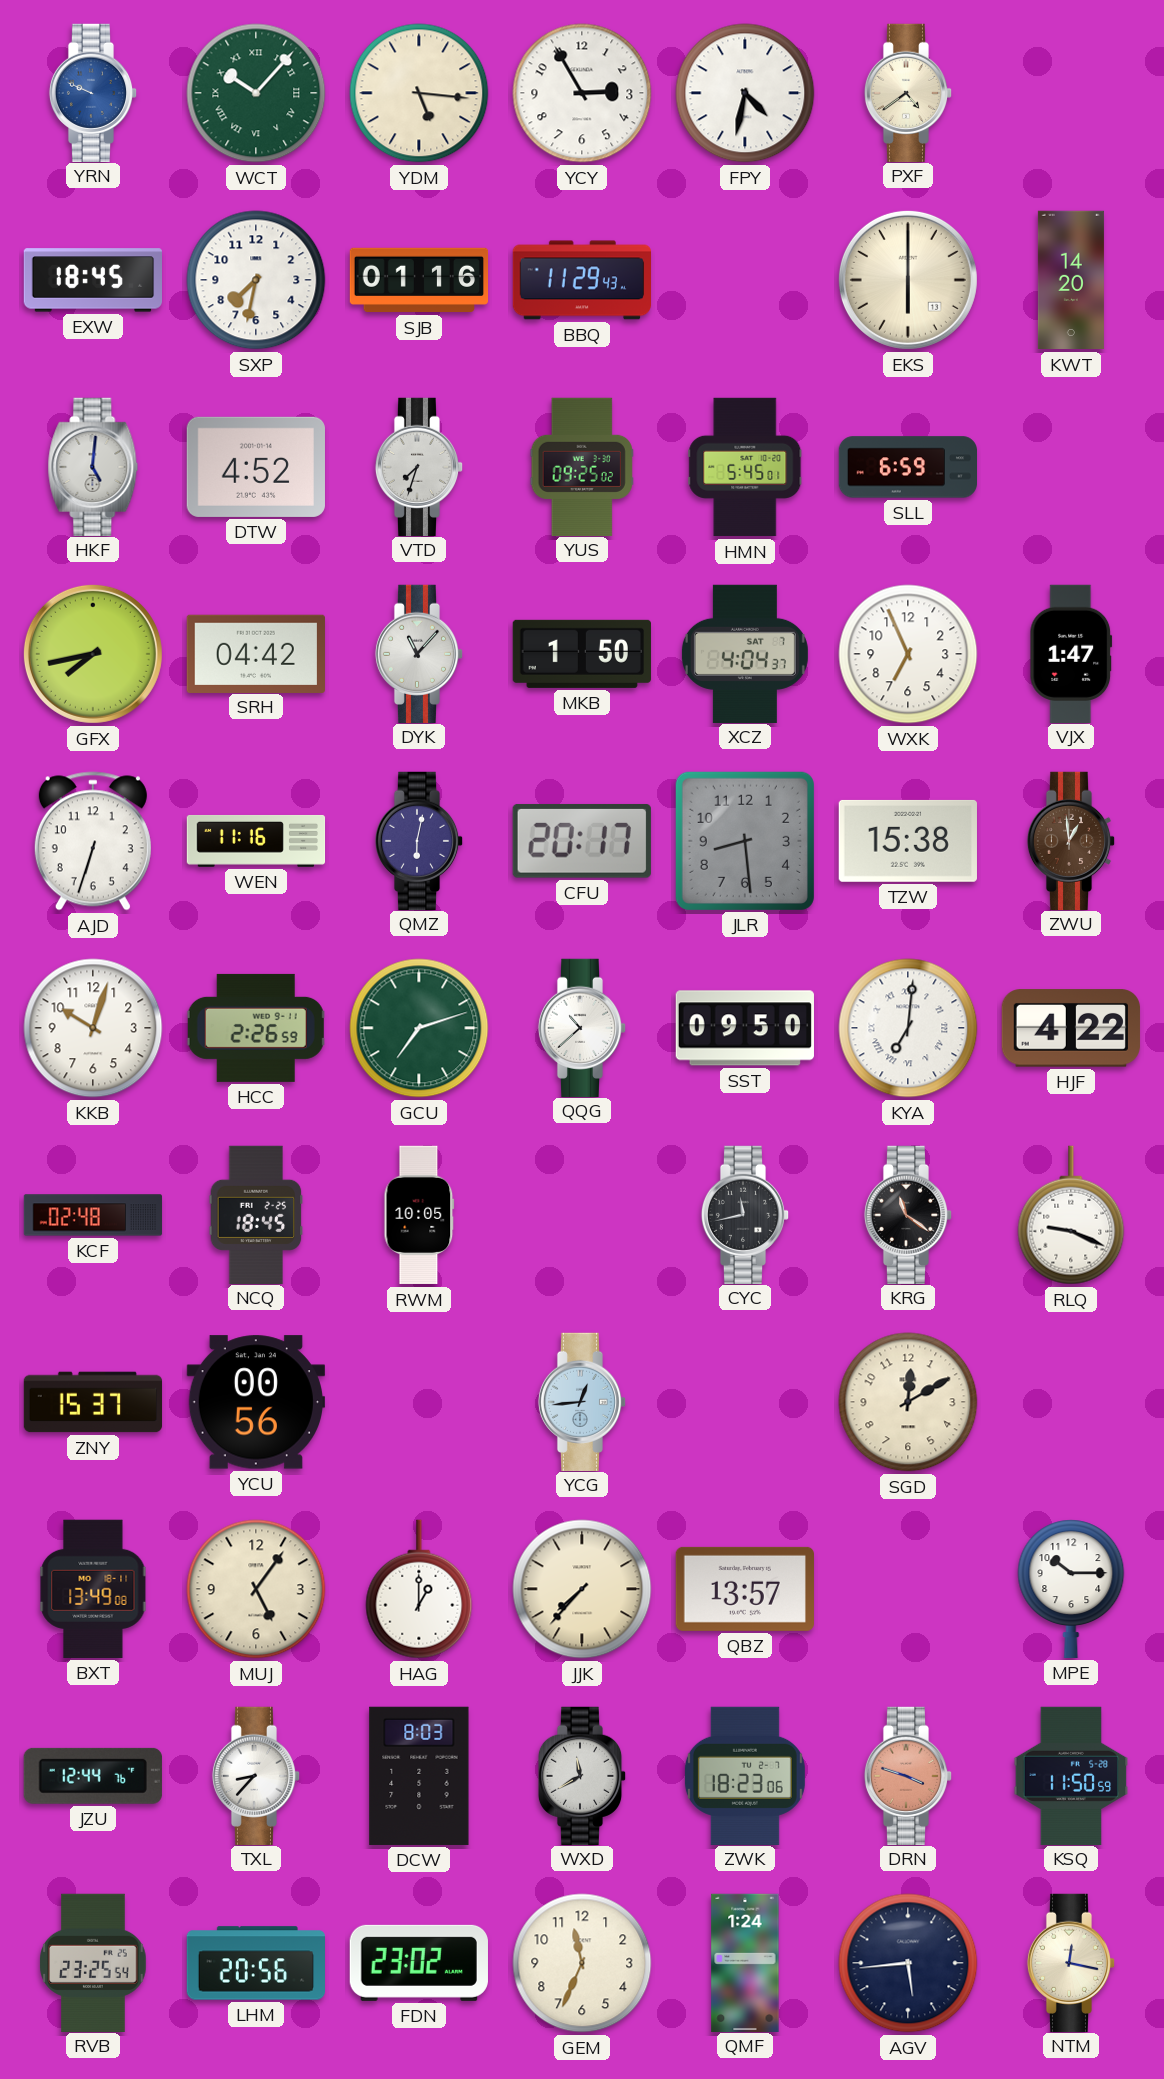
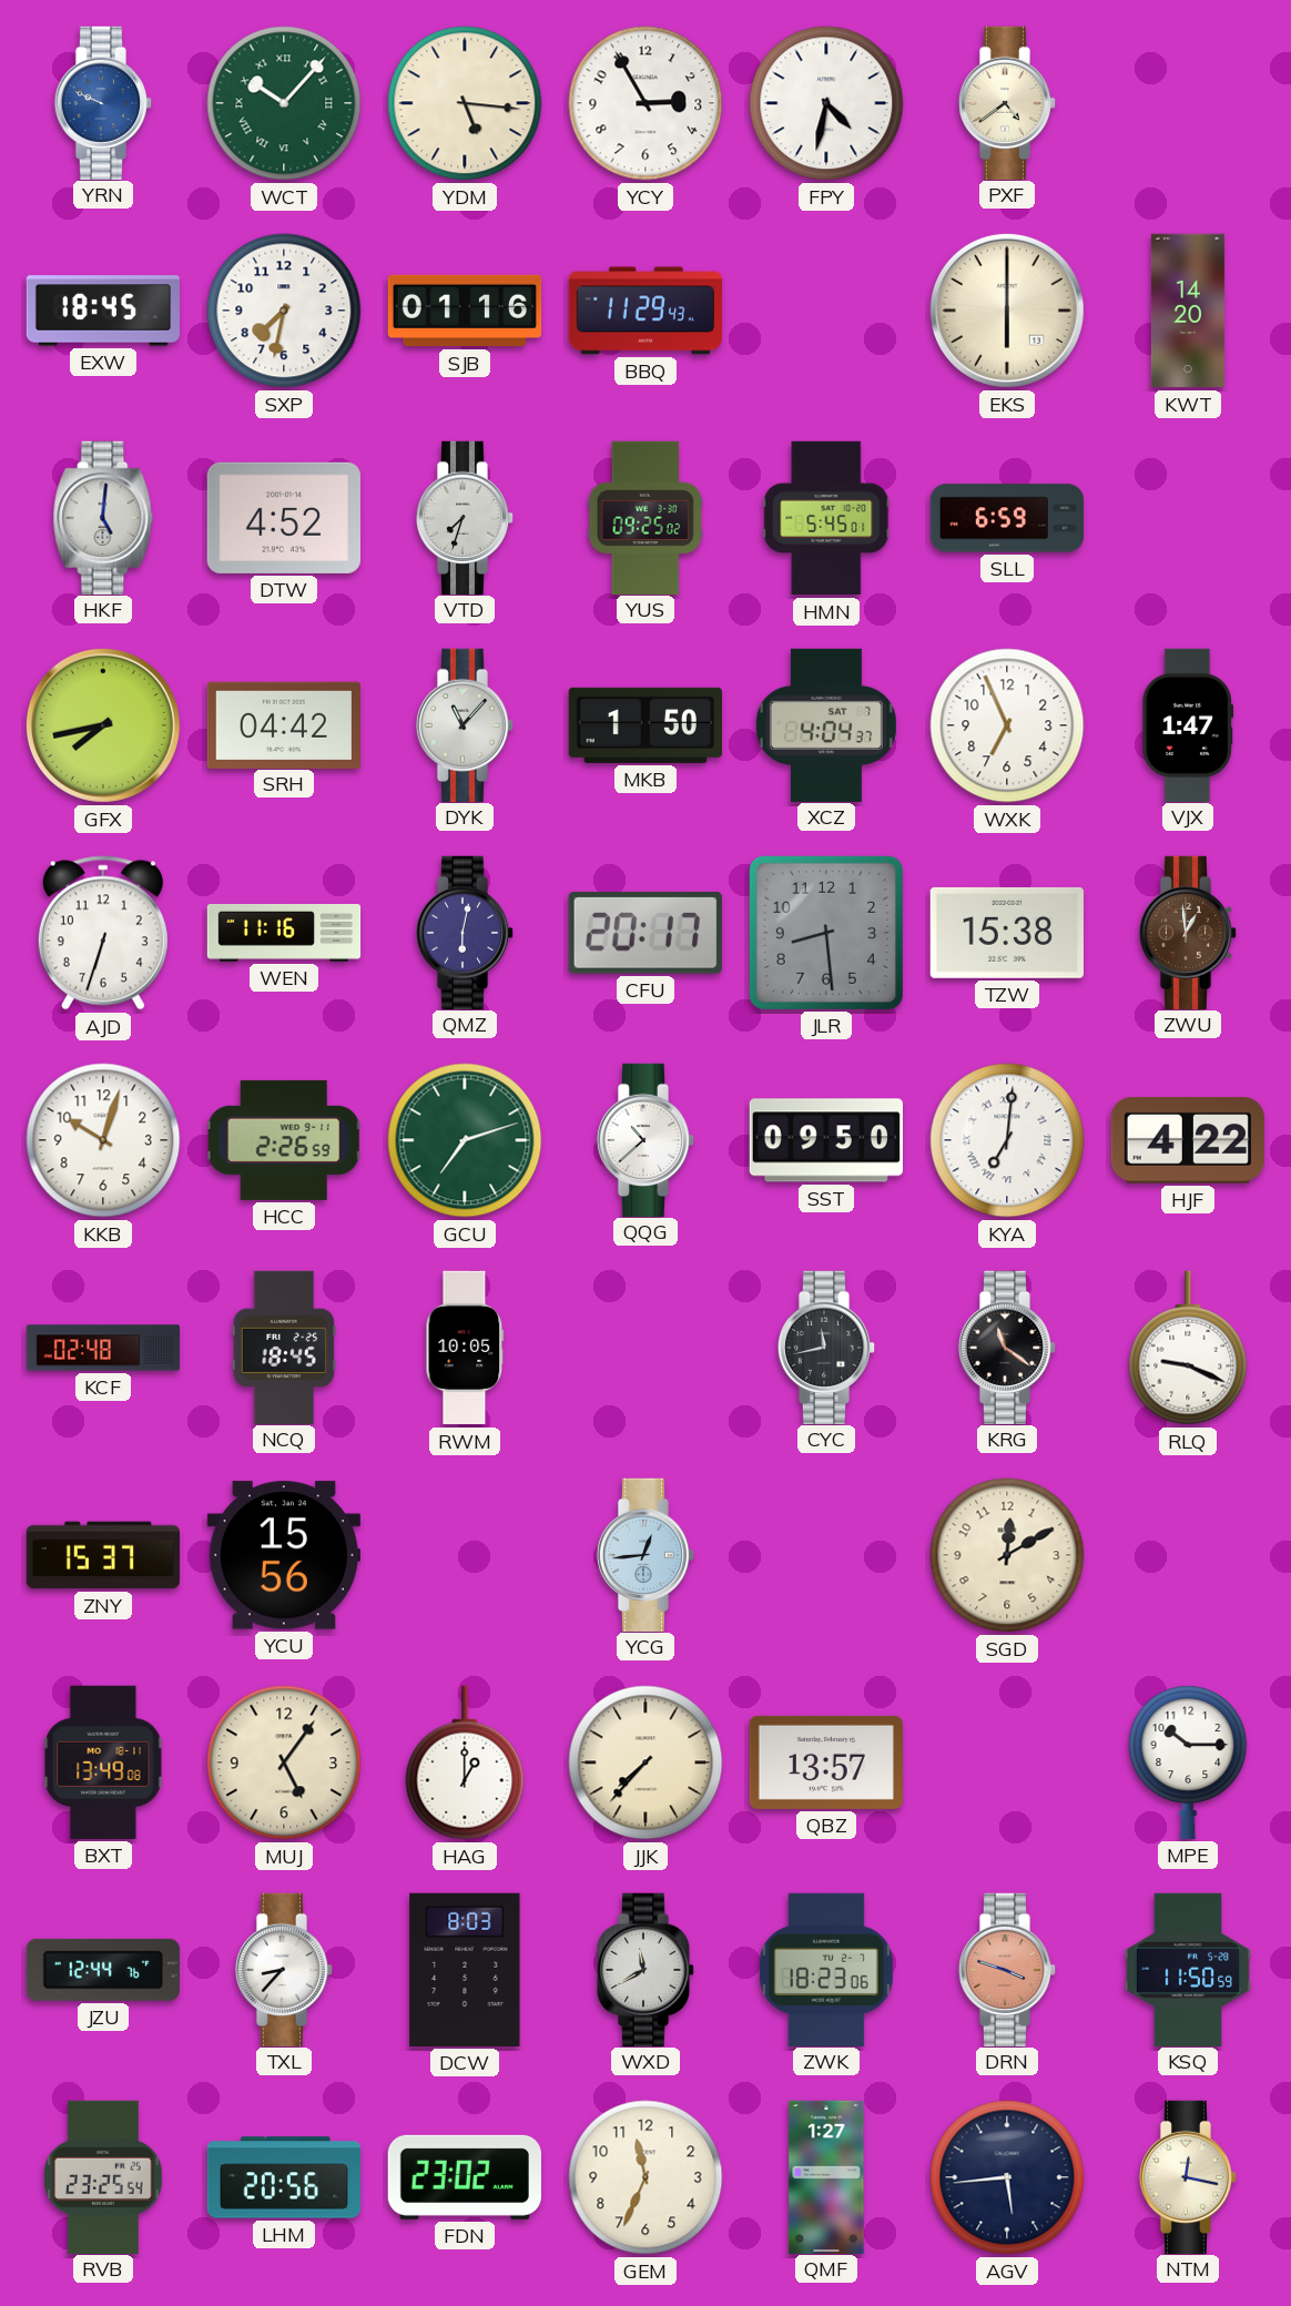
YCU: 00:56 -> 15:56 (284, 1555)
QMF: 1:24 -> 1:27 (826, 2176)
